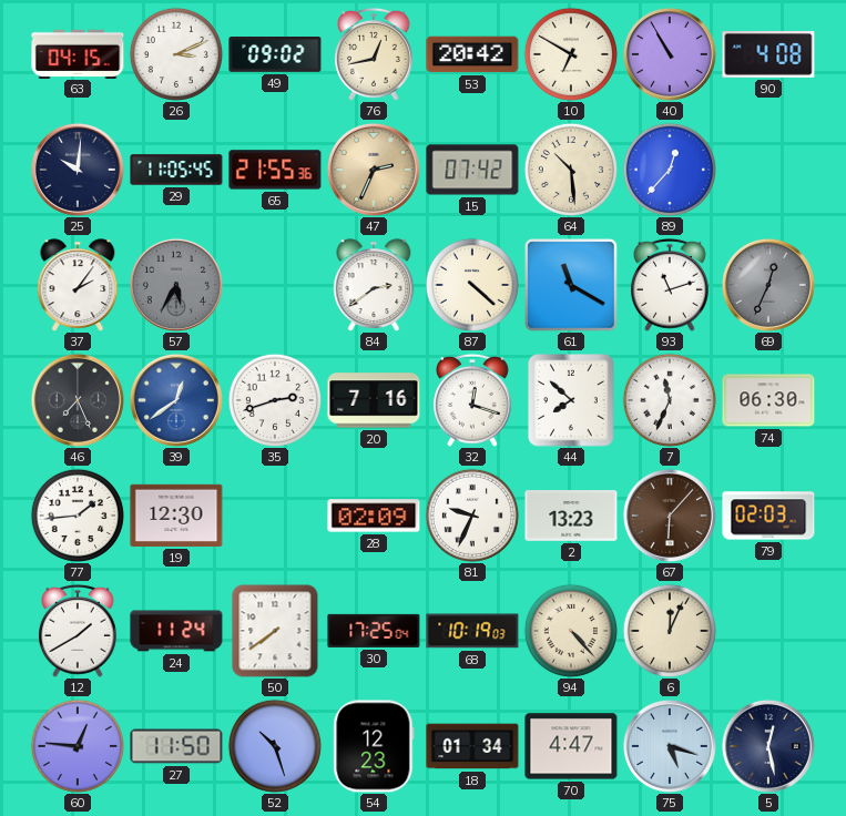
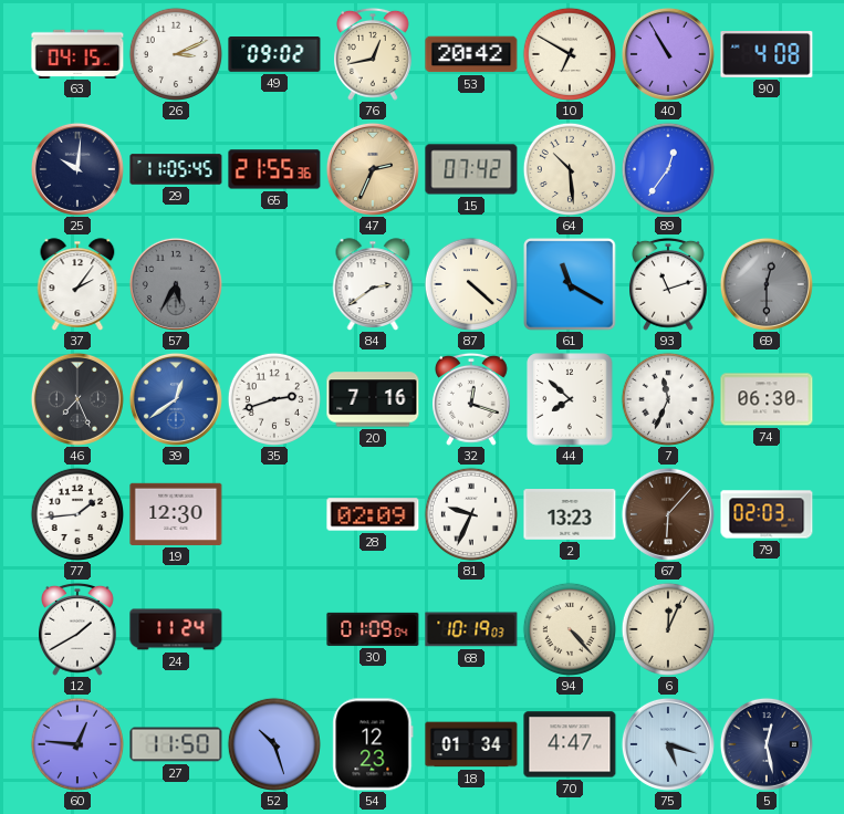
89: 12:37 -> 12:36 (667, 168)
69: 12:34 -> 12:30 (767, 284)
50: 7:39 -> none (275, 631)
30: 17:25 -> 01:09 (373, 629)
